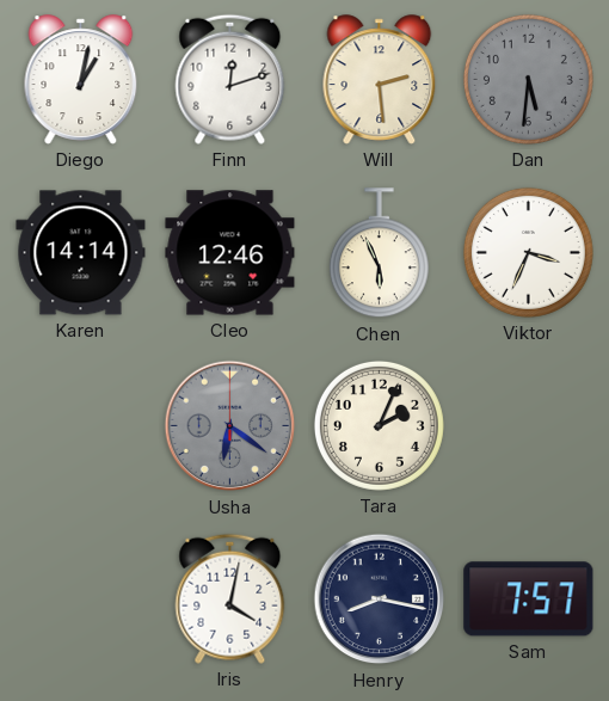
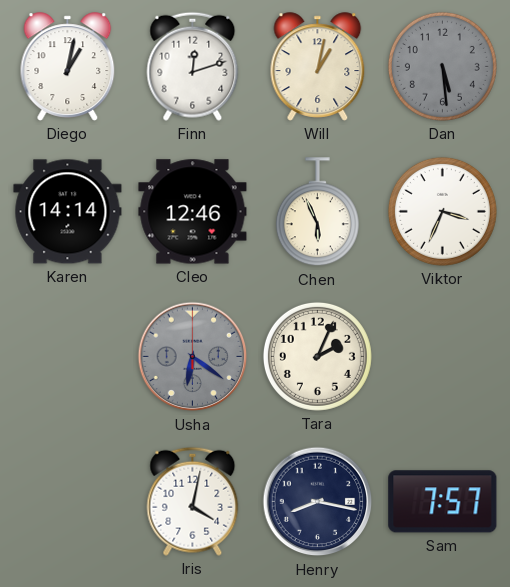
Will: 2:29 -> 1:02 (318, 67)
Dan: 5:31 -> 5:29 (442, 66)
